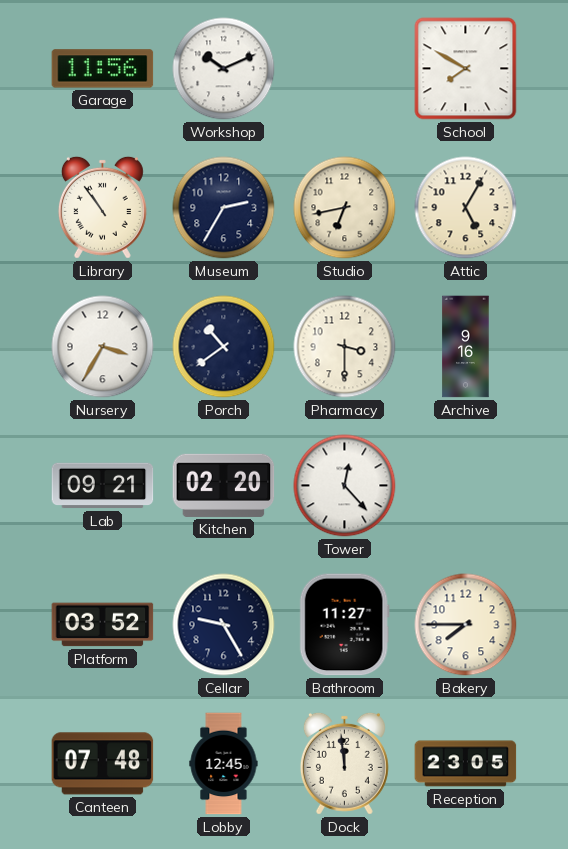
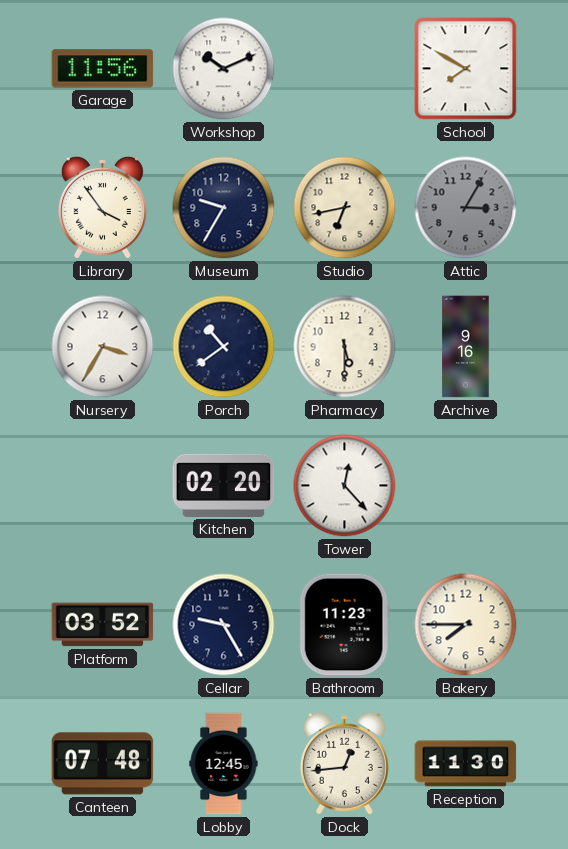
Library: 10:54 -> 3:54 (102, 207)
Museum: 2:35 -> 9:35 (224, 208)
Attic: 5:05 -> 3:05 (466, 208)
Attic dial: cream -> grey (466, 208)
Pharmacy: 3:30 -> 5:30 (345, 347)
Lab: 09:21 -> none (103, 486)
Bathroom: 11:27 -> 11:23 (344, 625)
Dock: 11:59 -> 12:44 (344, 763)
Reception: 23:05 -> 11:30 (466, 764)
